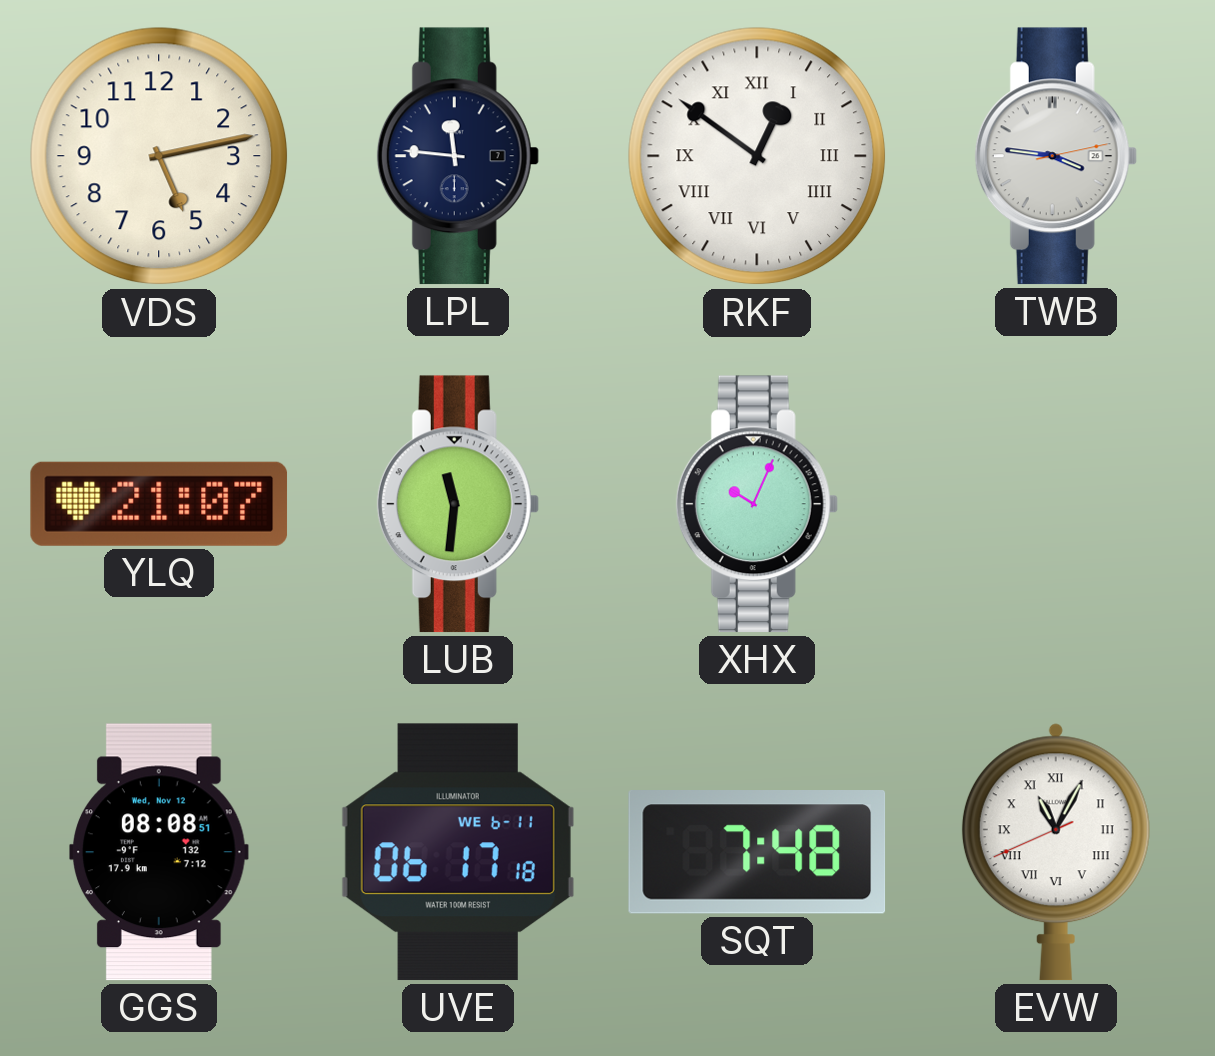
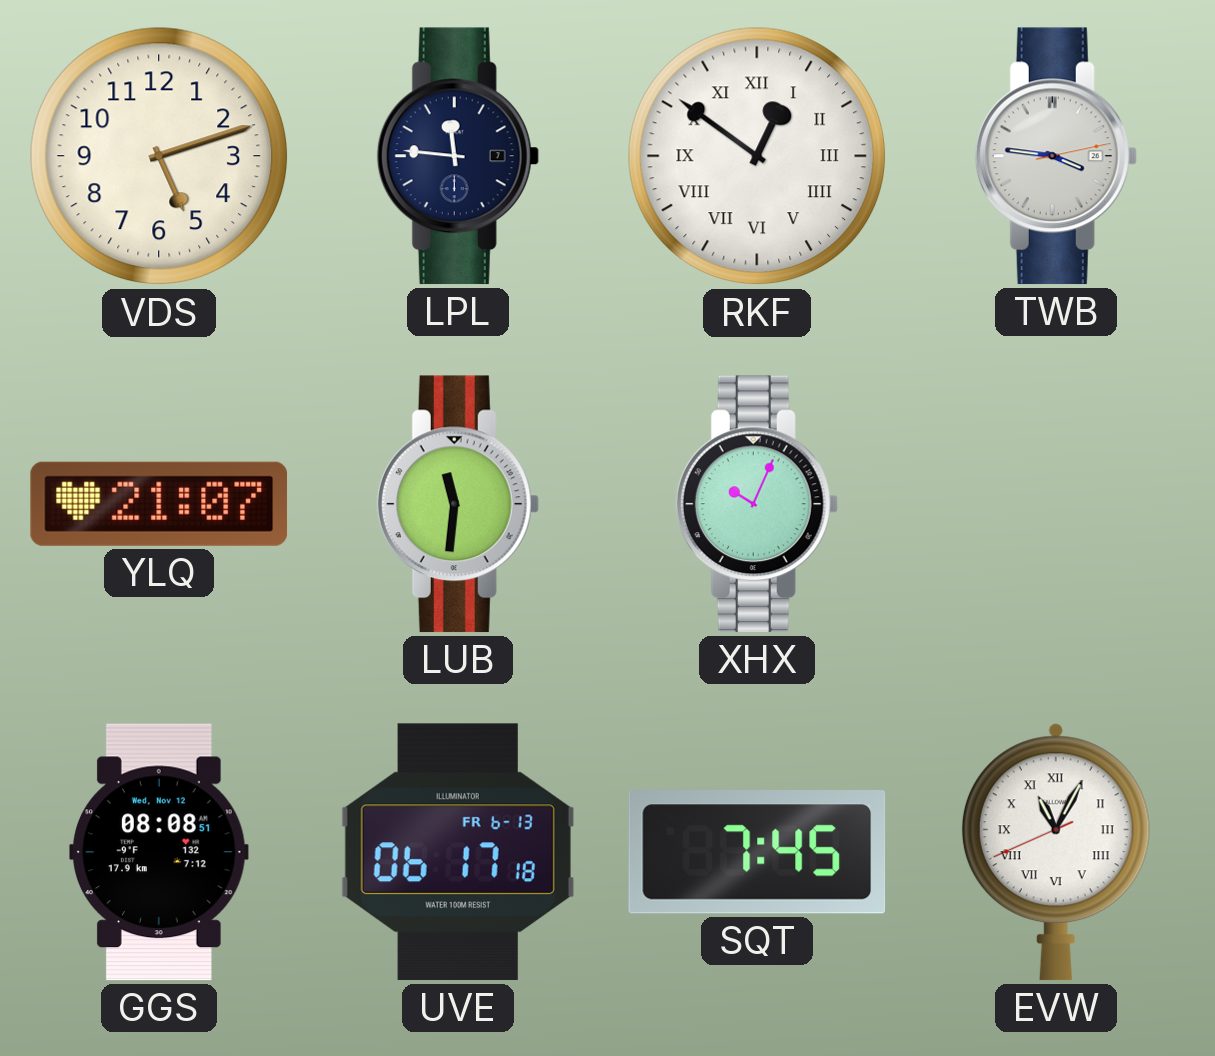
VDS: 5:13 -> 5:12 (159, 156)
UVE date: WE 6-11 -> FR 6-13 (458, 852)
SQT: 7:48 -> 7:45 (757, 853)
